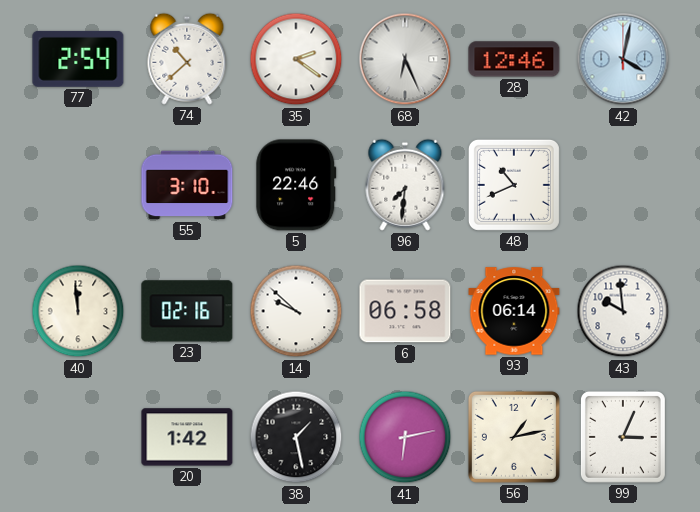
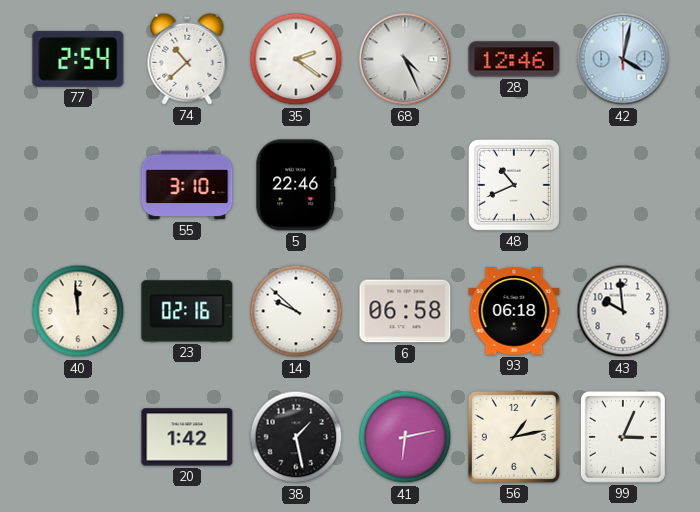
68: 6:26 -> 4:26 (405, 59)
96: 7:31 -> none (405, 185)
93: 06:14 -> 06:18 (514, 311)
